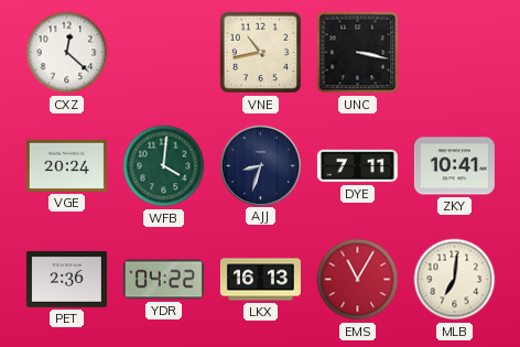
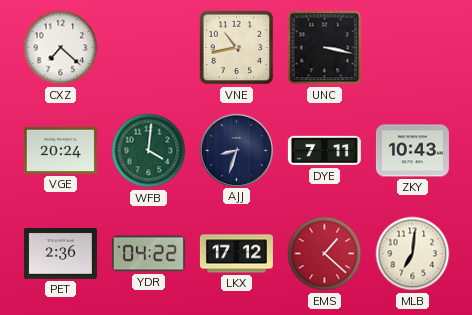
CXZ: 12:22 -> 7:22 (61, 48)
ZKY: 10:41 -> 10:43 (412, 151)
LKX: 16:13 -> 17:12 (236, 254)
EMS: 11:05 -> 1:22 (325, 254)
